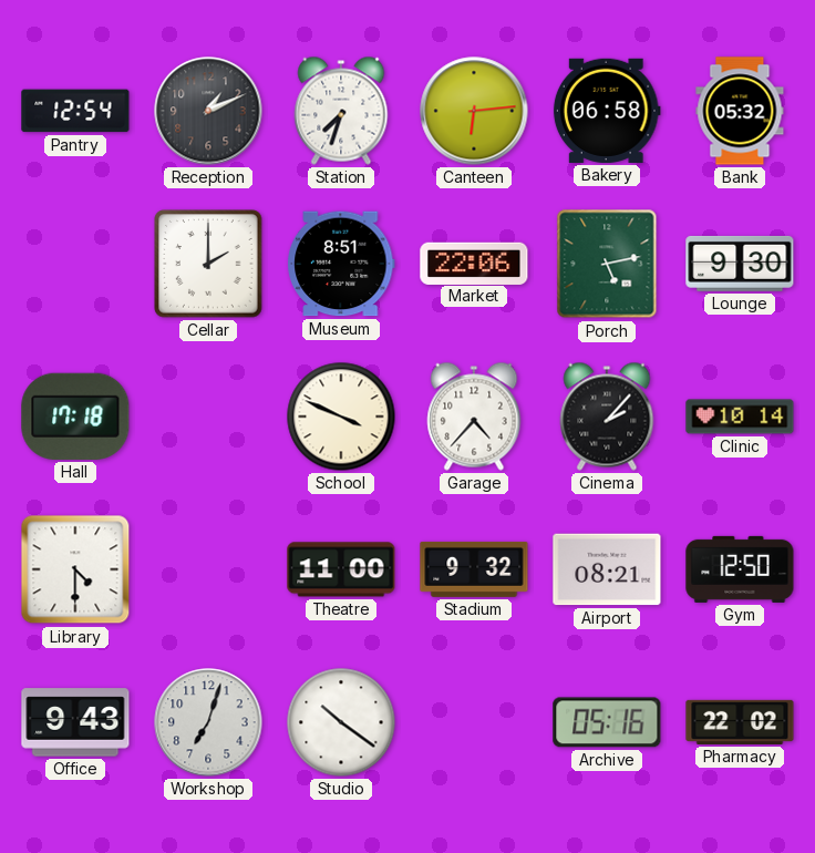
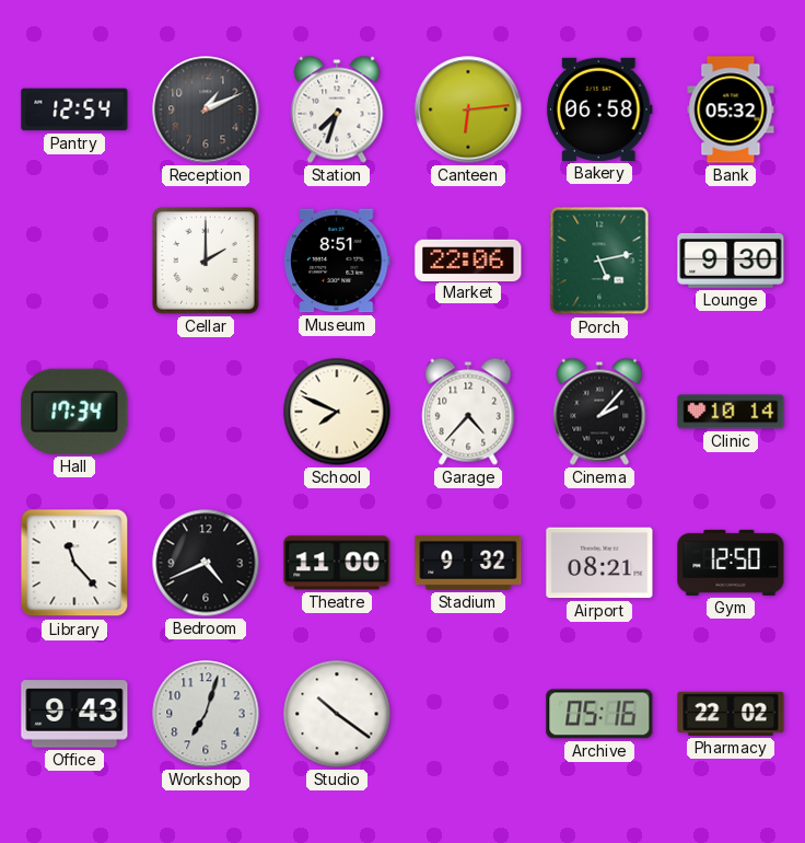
Hall: 17:18 -> 17:34 (74, 412)
School: 3:49 -> 7:49 (337, 412)
Library: 4:30 -> 11:23 (74, 563)
Bedroom: none -> 4:41 (206, 563)
